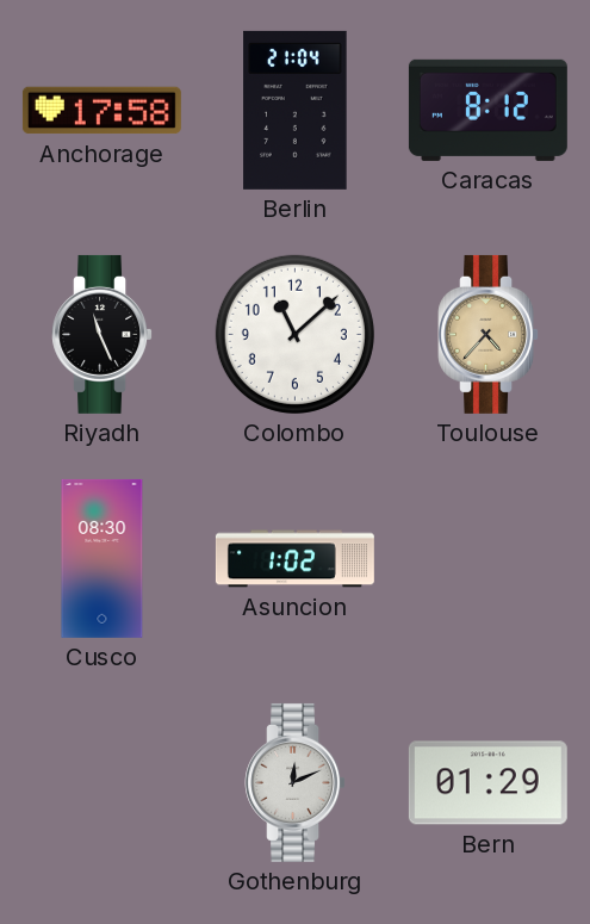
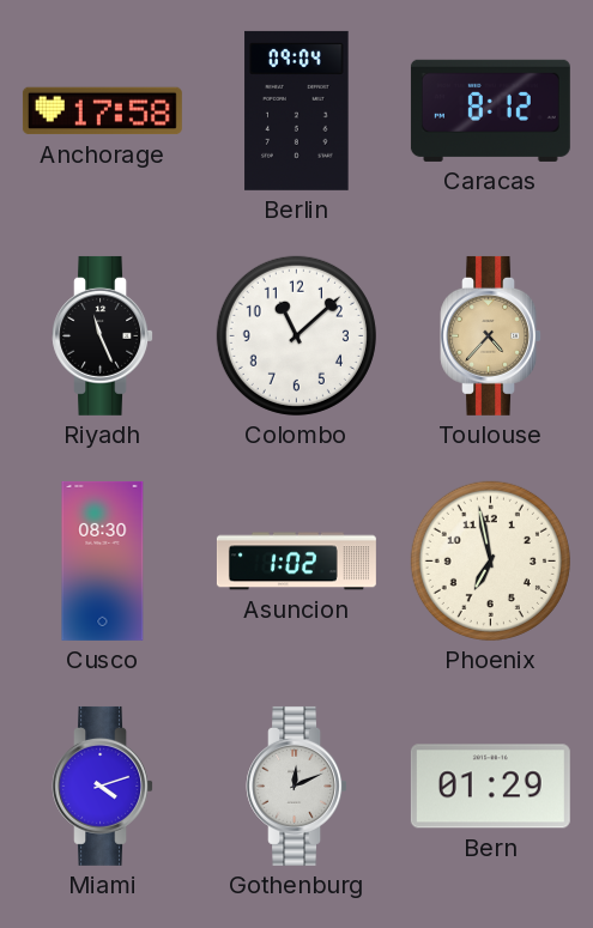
Berlin: 21:04 -> 09:04 (297, 110)
Phoenix: none -> 6:58 (490, 560)
Miami: none -> 4:12 (102, 786)
